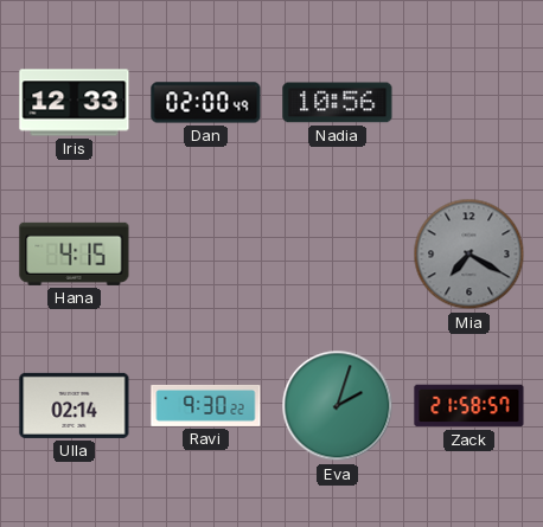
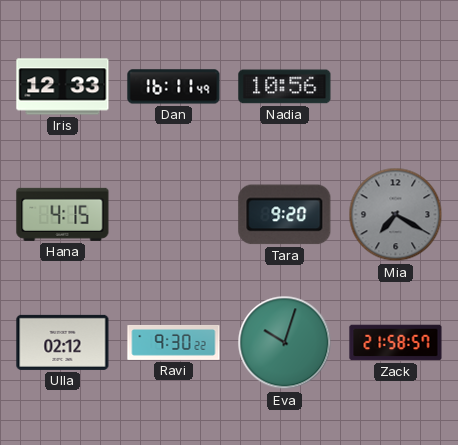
Dan: 02:00 -> 16:11 (174, 87)
Tara: none -> 9:20 (285, 215)
Ulla: 02:14 -> 02:12 (63, 342)
Eva: 2:03 -> 10:03 (285, 343)
